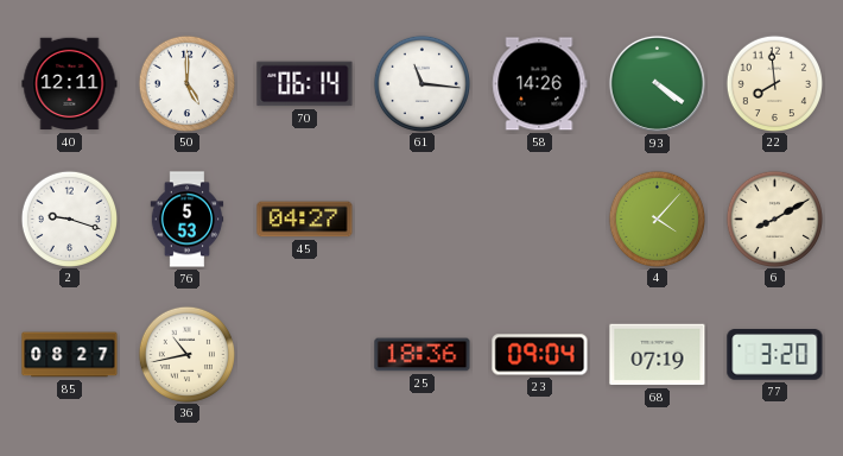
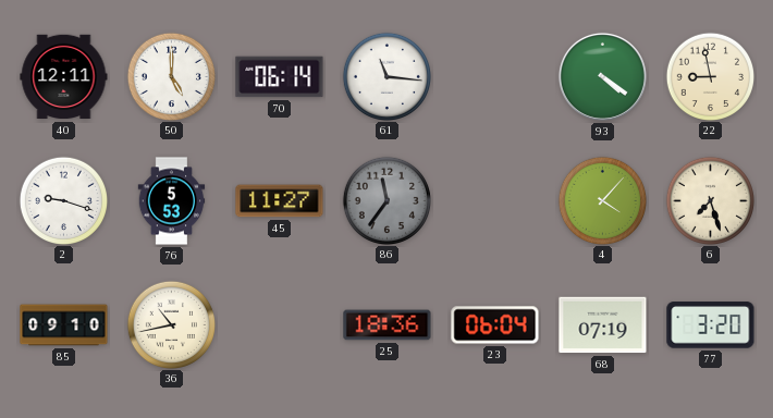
58: 14:26 -> none (540, 84)
22: 7:59 -> 8:58 (710, 76)
45: 04:27 -> 11:27 (280, 201)
86: none -> 11:36 (387, 200)
6: 8:10 -> 7:27 (710, 200)
85: 08:27 -> 09:10 (64, 325)
23: 09:04 -> 06:04 (495, 325)
